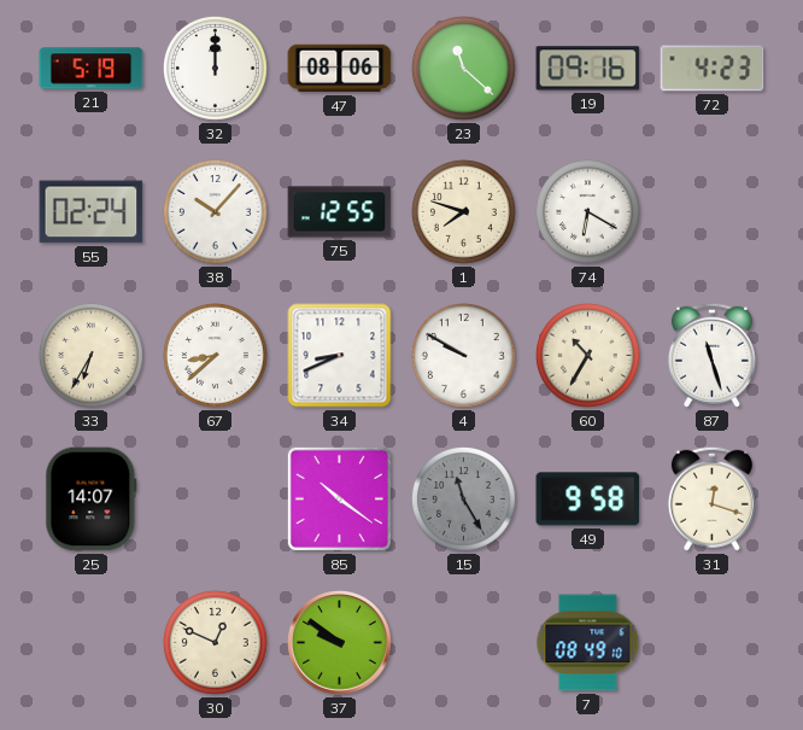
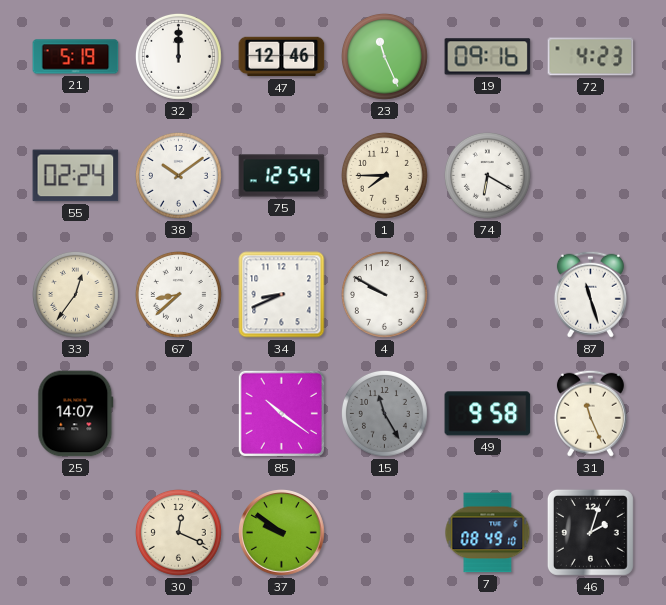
47: 08:06 -> 12:46 (282, 57)
23: 11:22 -> 11:26 (384, 56)
38: 10:07 -> 10:09 (178, 175)
75: 12:55 -> 12:54 (282, 176)
1: 7:48 -> 7:45 (384, 175)
33: 6:35 -> 12:36 (75, 294)
60: 10:35 -> none (587, 355)
31: 12:18 -> 11:26 (590, 413)
30: 12:49 -> 12:19 (178, 532)
46: none -> 2:03 (590, 532)
